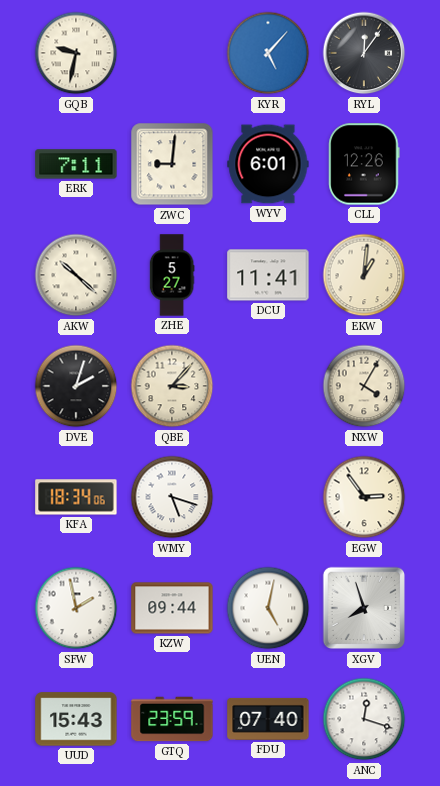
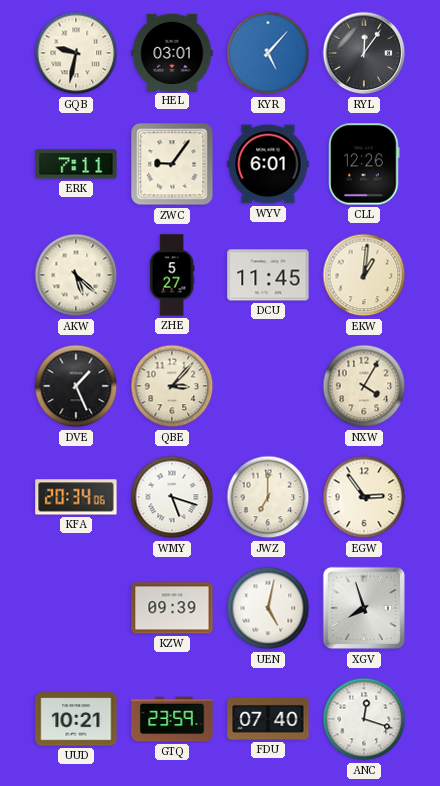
HEL: none -> 03:01 (172, 52)
ZWC: 9:01 -> 9:06 (172, 164)
AKW: 10:22 -> 5:22 (76, 275)
DCU: 11:41 -> 11:45 (268, 275)
DVE: 2:03 -> 1:26 (76, 386)
KFA: 18:34 -> 20:34 (76, 497)
JWZ: none -> 7:00 (268, 497)
SFW: 1:58 -> none (76, 608)
KZW: 09:44 -> 09:39 (172, 608)
UUD: 15:43 -> 10:21 (76, 719)
